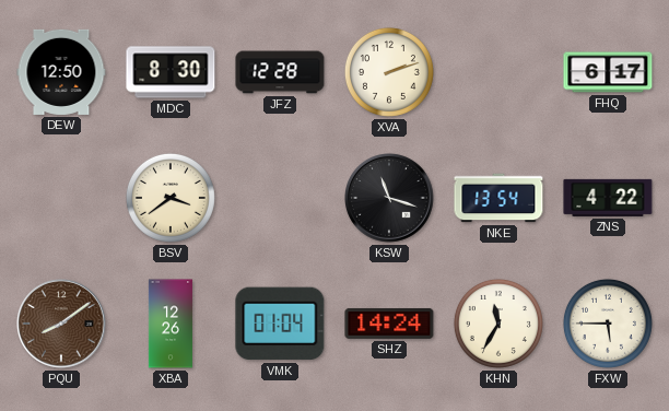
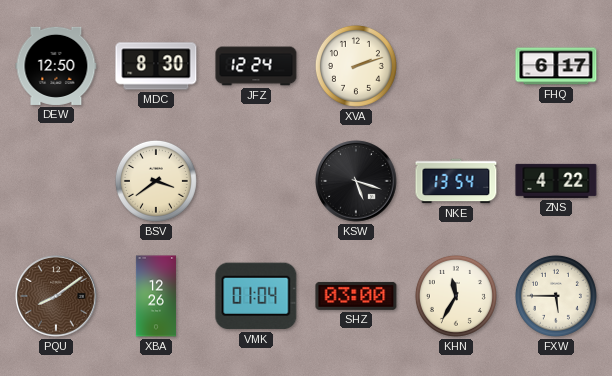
JFZ: 12:28 -> 12:24 (256, 66)
KSW: 11:18 -> 5:18 (356, 181)
SHZ: 14:24 -> 03:00 (356, 296)
